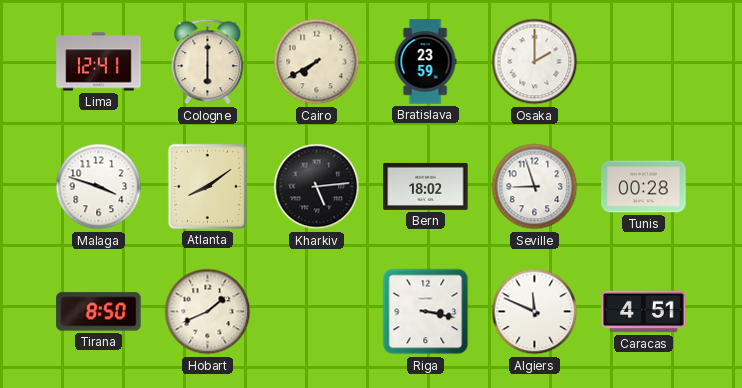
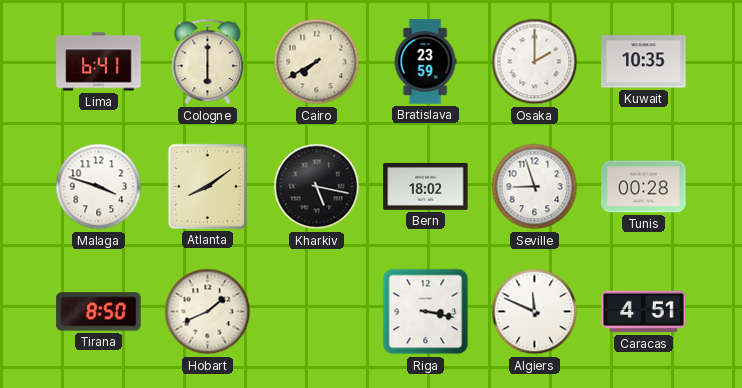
Lima: 12:41 -> 6:41 (99, 62)
Kuwait: none -> 10:35 (644, 62)
Kharkiv: 5:14 -> 5:17 (317, 187)
